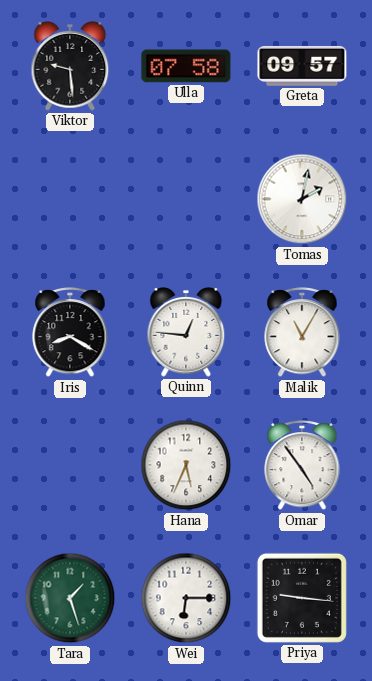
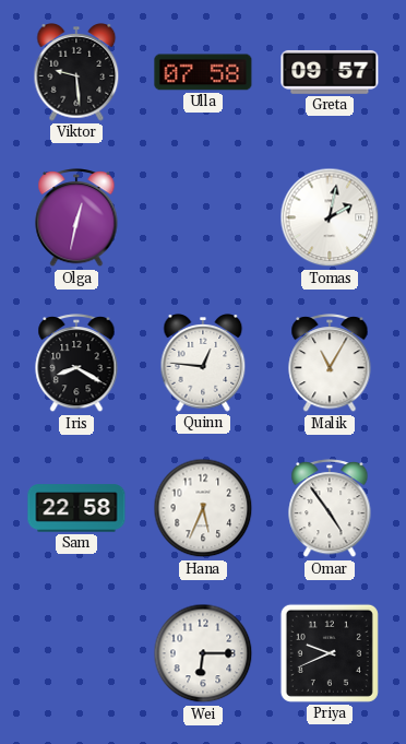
Olga: none -> 12:32 (76, 219)
Sam: none -> 22:58 (76, 508)
Tara: 1:27 -> none (70, 598)
Priya: 9:16 -> 9:41 (330, 653)
